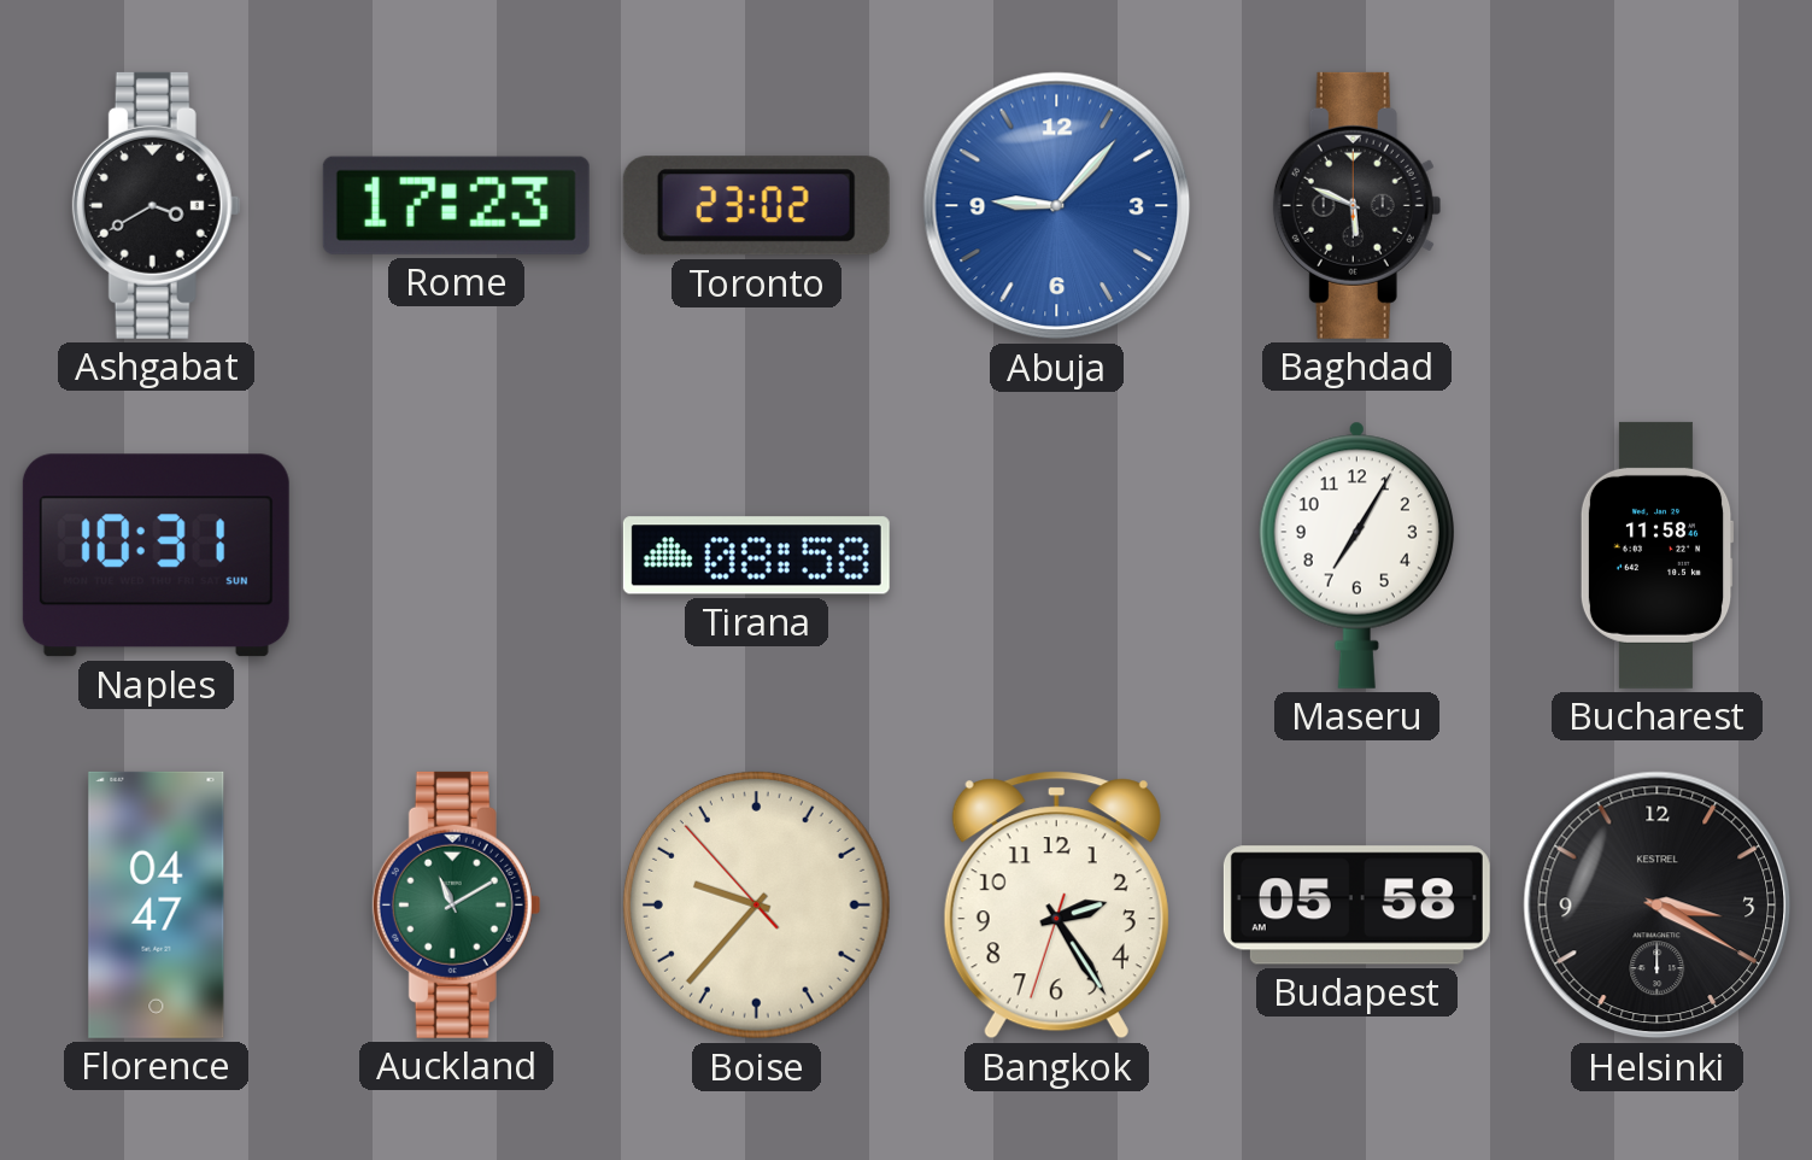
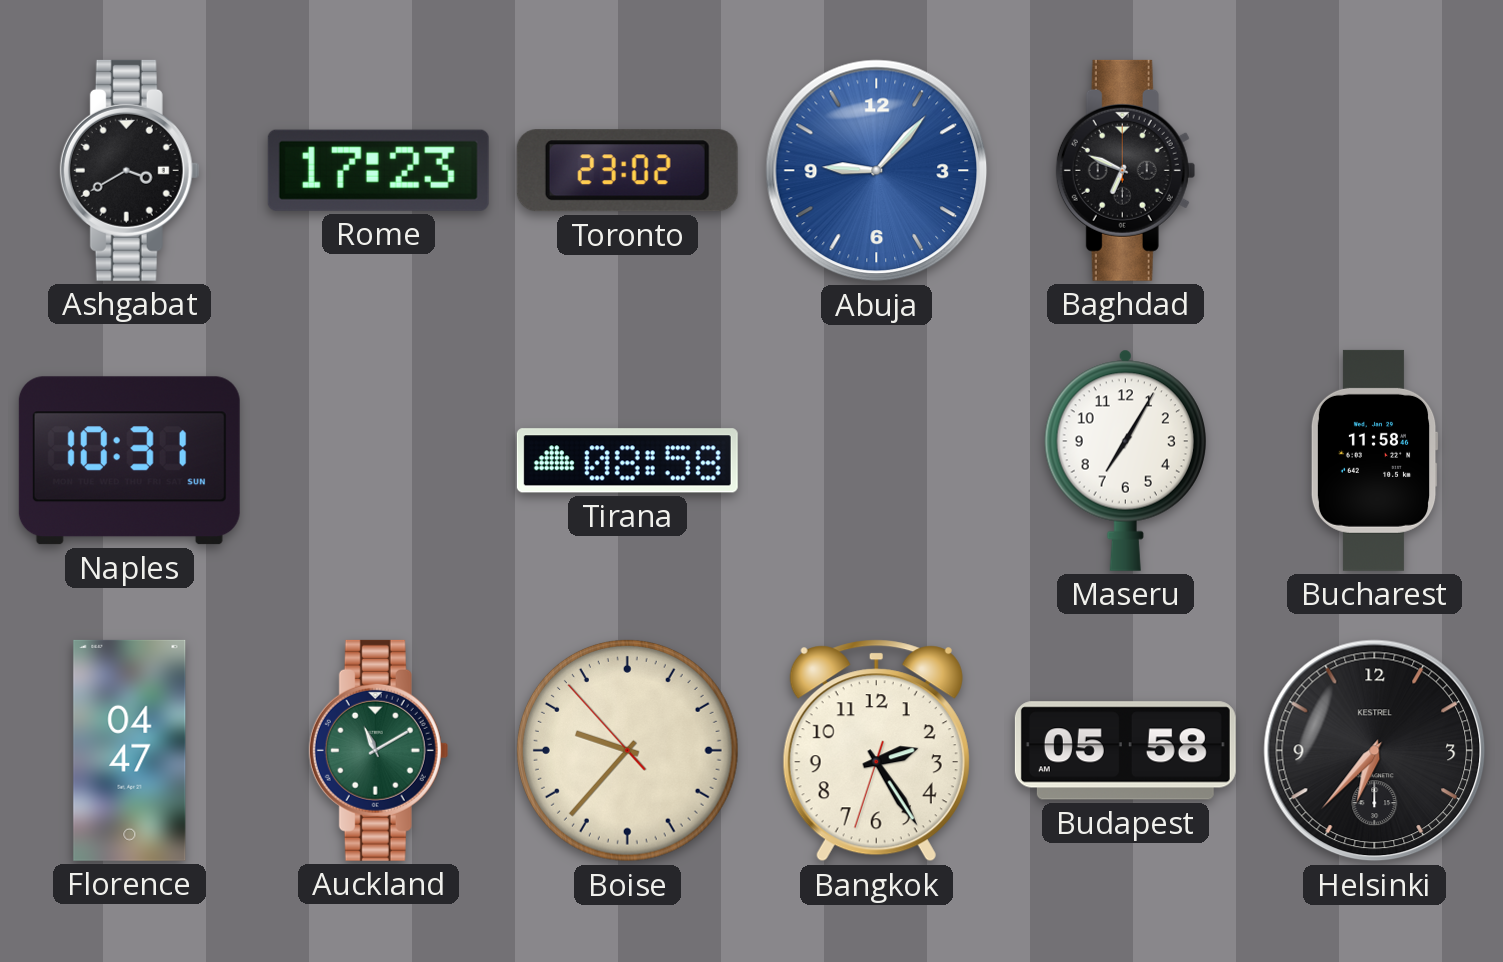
Baghdad: 5:49 -> 6:49 (1126, 170)
Helsinki: 3:20 -> 6:37 (1375, 751)
